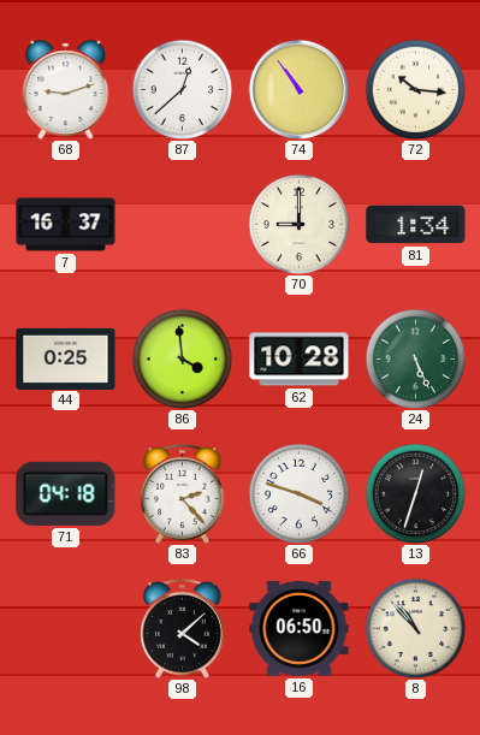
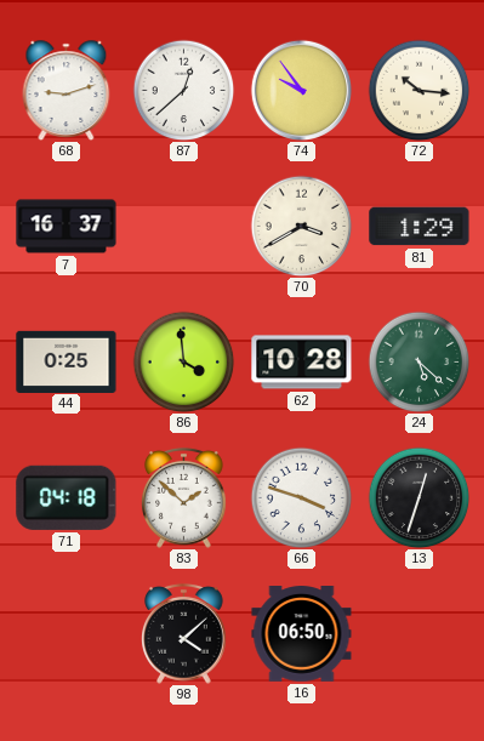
74: 10:54 -> 9:54 (301, 90)
70: 9:00 -> 3:40 (301, 226)
81: 1:34 -> 1:29 (420, 227)
24: 5:26 -> 5:22 (418, 361)
83: 2:23 -> 1:52 (184, 497)
8: 10:53 -> none (415, 628)
